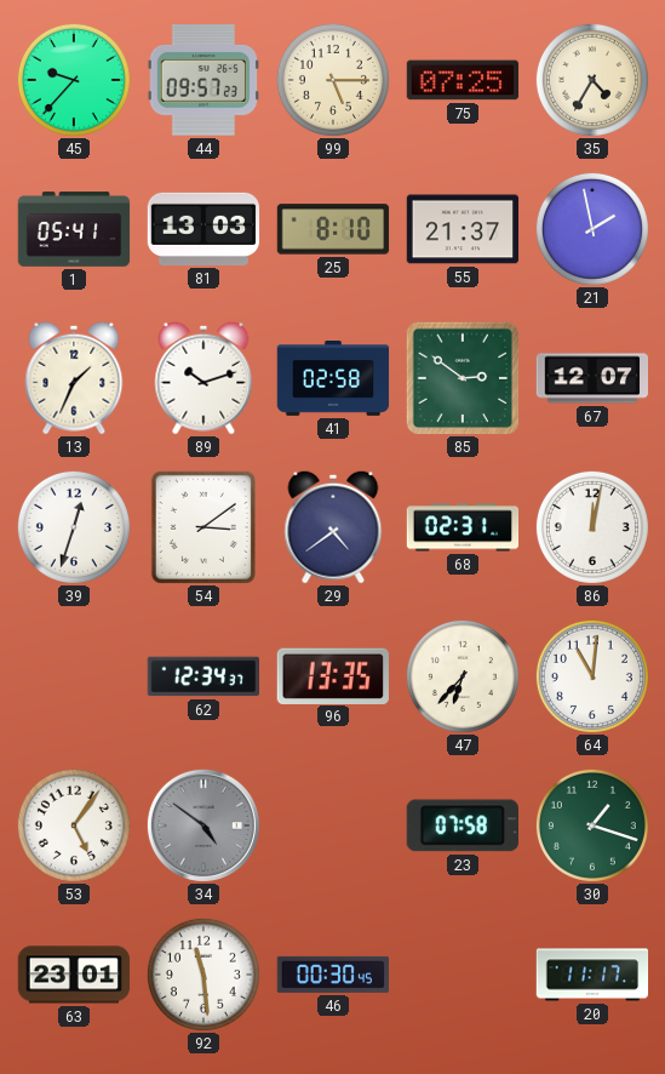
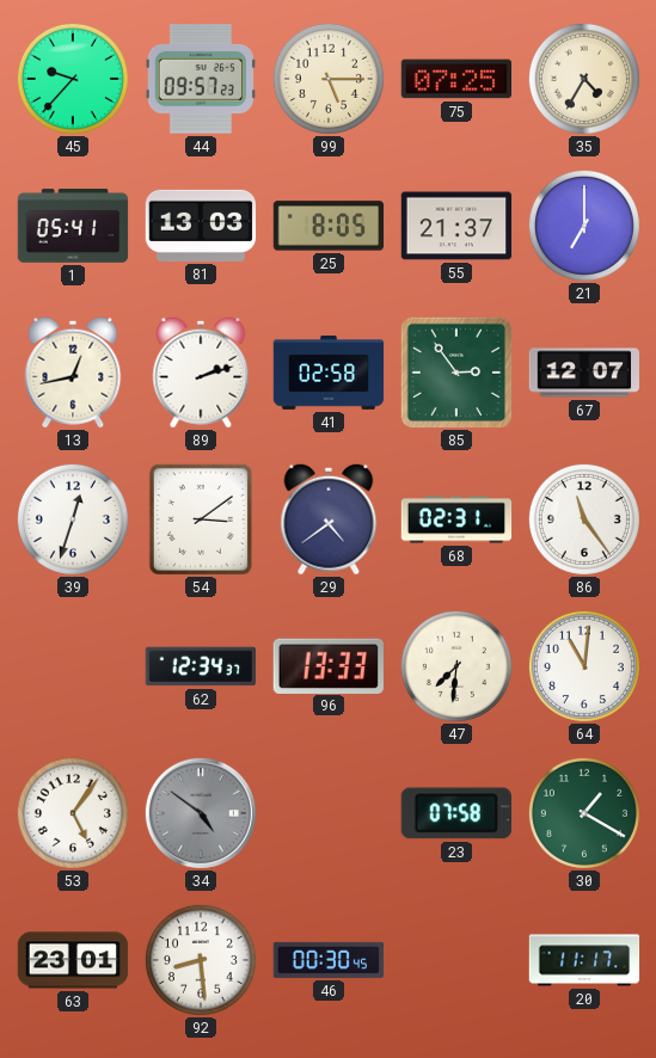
25: 8:10 -> 8:05 (329, 226)
21: 1:58 -> 7:00 (584, 226)
13: 1:34 -> 12:43 (73, 373)
89: 10:12 -> 2:12 (201, 373)
85: 2:51 -> 2:54 (456, 373)
86: 12:02 -> 11:24 (584, 519)
96: 13:35 -> 13:33 (329, 665)
47: 6:37 -> 7:31 (456, 666)
30: 1:18 -> 1:20 (584, 813)
92: 11:29 -> 8:29 (201, 960)
